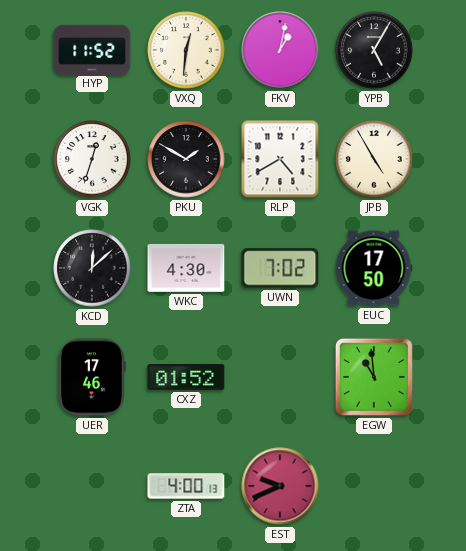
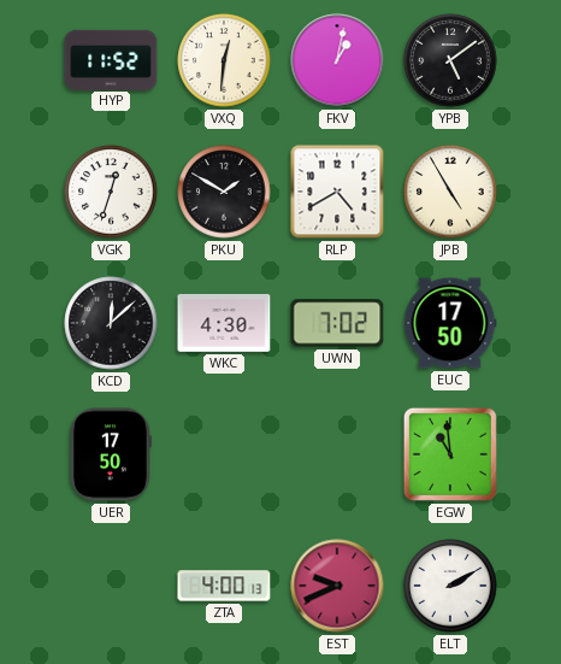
YPB: 5:05 -> 5:09 (450, 60)
UER: 17:46 -> 17:50 (112, 454)
CXZ: 01:52 -> none (186, 377)
ELT: none -> 2:10 (450, 586)
